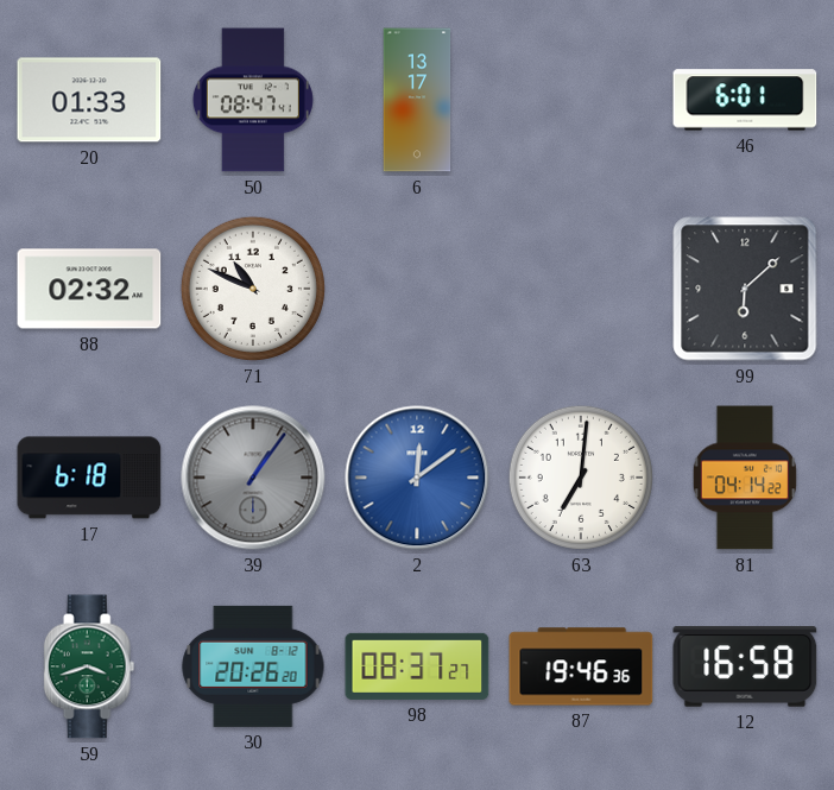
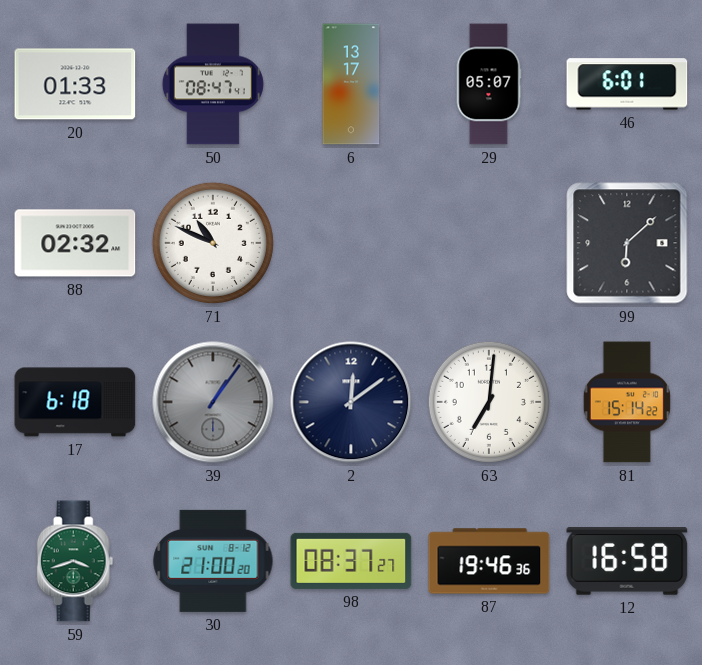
29: none -> 05:07 (489, 84)
2 dial: blue -> navy (351, 402)
81: 04:14 -> 15:14 (627, 402)
30: 20:26 -> 21:00 (213, 561)
